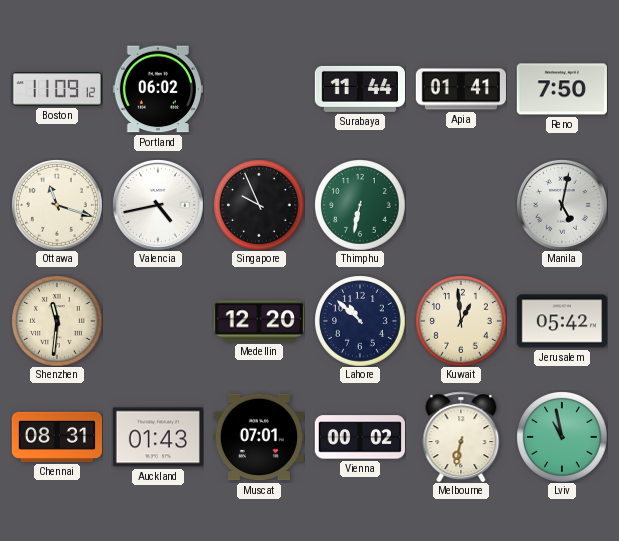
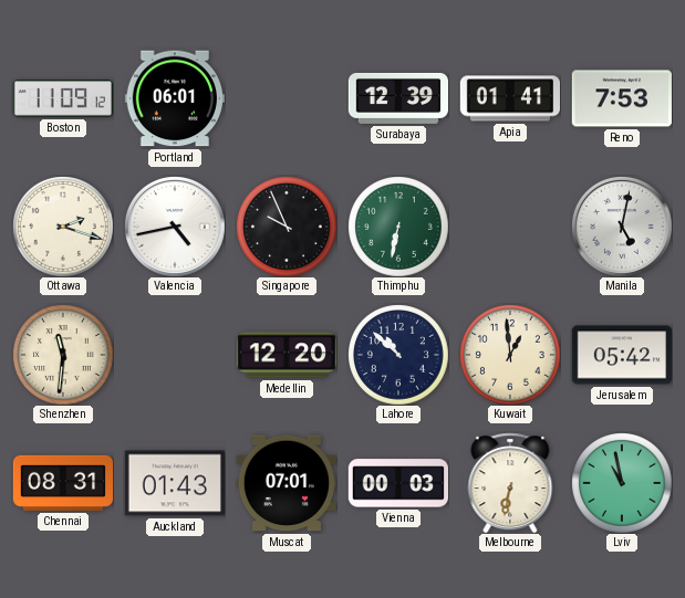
Portland: 06:02 -> 06:01 (175, 98)
Surabaya: 11:44 -> 12:39 (397, 98)
Reno: 7:50 -> 7:53 (621, 98)
Ottawa: 11:18 -> 2:18 (63, 227)
Vienna: 00:02 -> 00:03 (397, 483)
